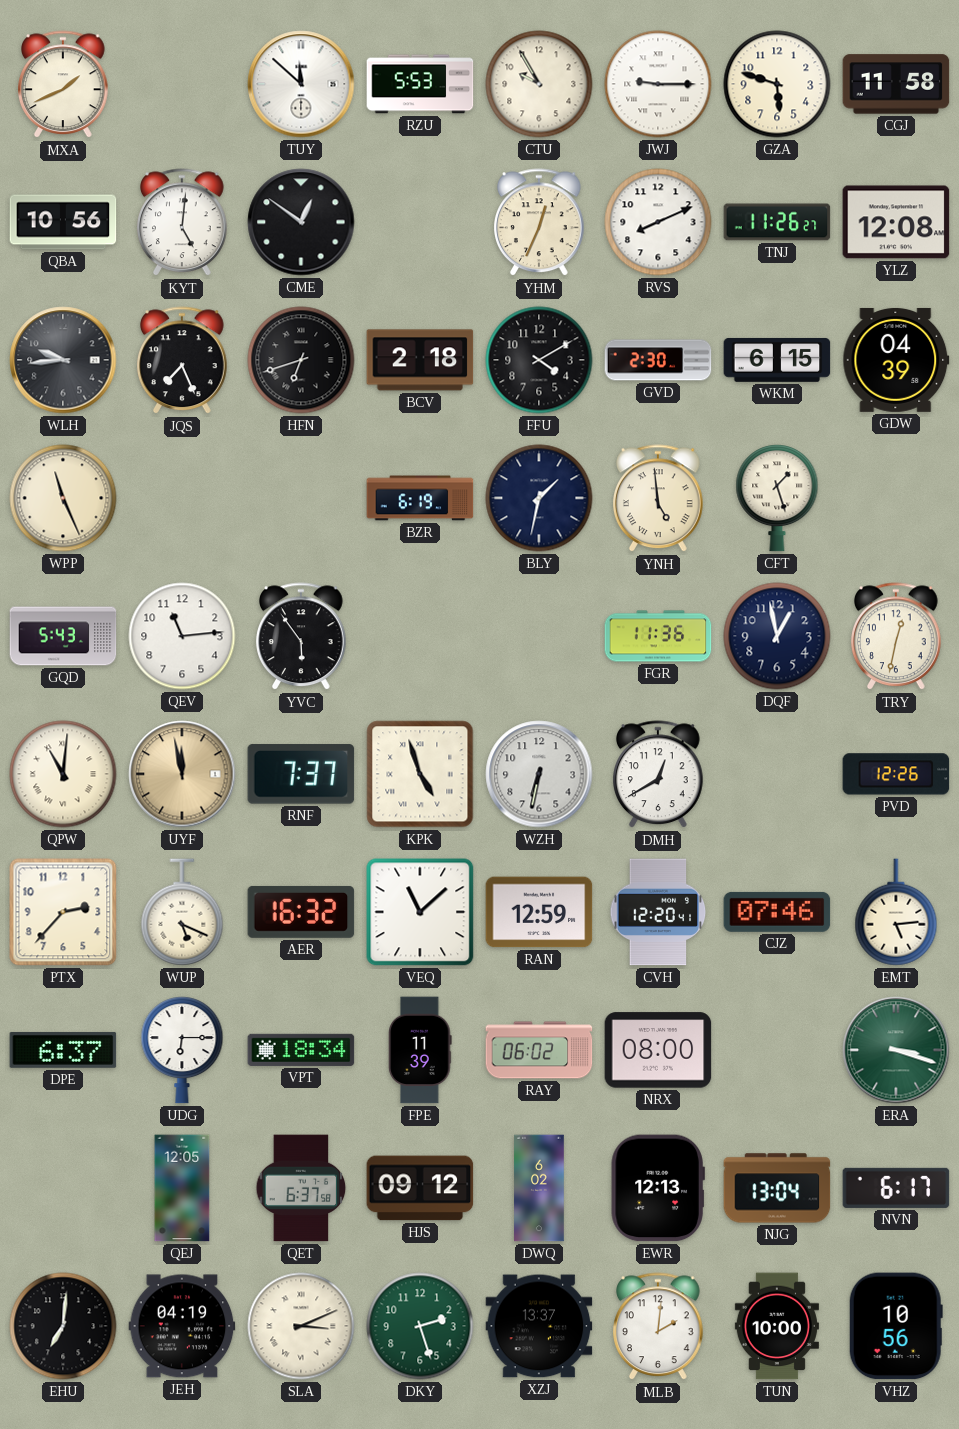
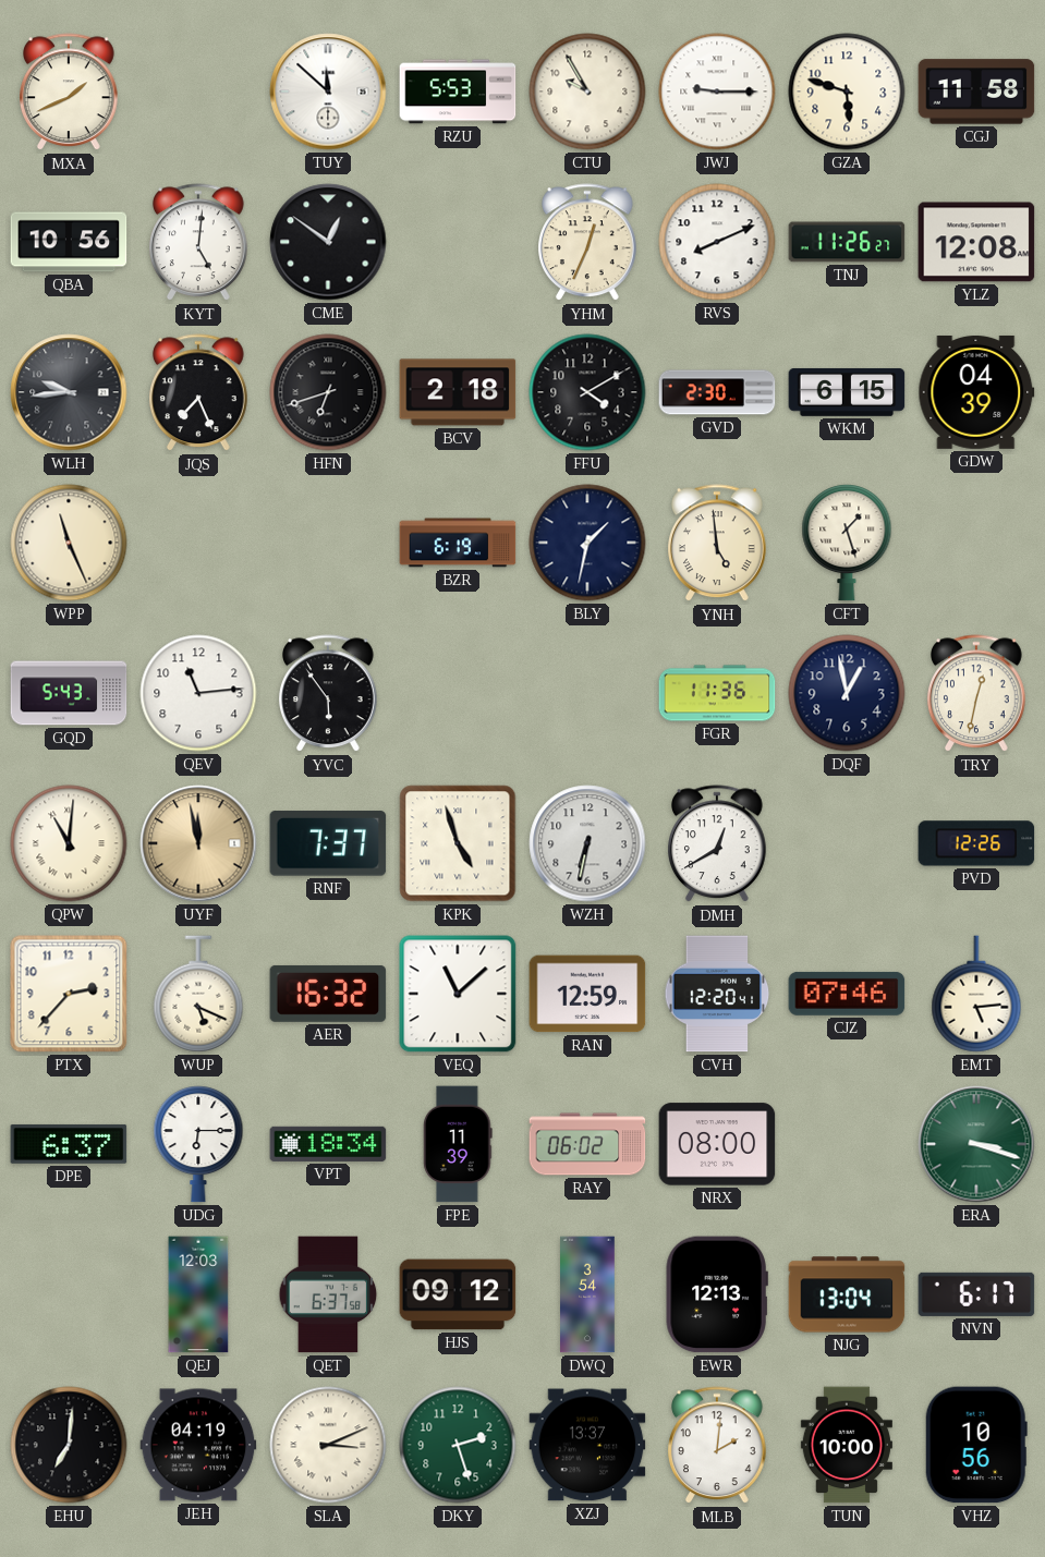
QEJ: 12:05 -> 12:03 (198, 1294)
DWQ: 6:02 -> 3:54 (587, 1294)
